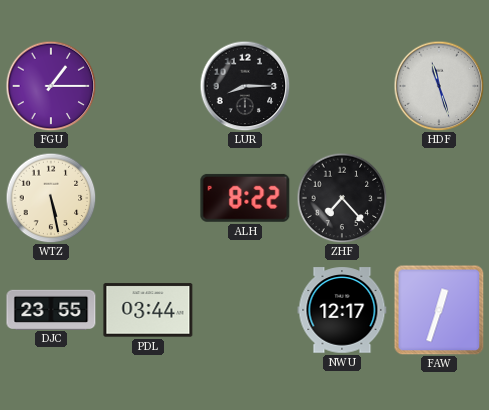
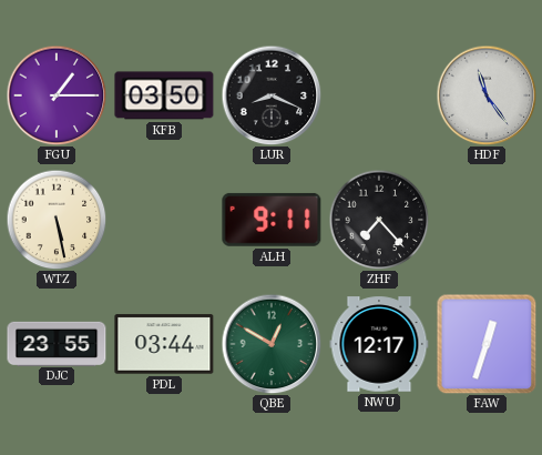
KFB: none -> 03:50 (164, 95)
LUR: 8:15 -> 8:19 (272, 95)
HDF: 11:27 -> 11:24 (487, 95)
ALH: 8:22 -> 9:11 (272, 220)
QBE: none -> 12:50 (272, 344)
